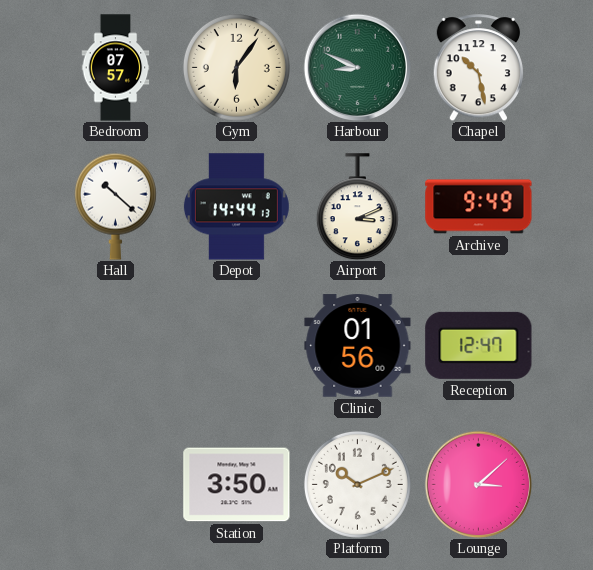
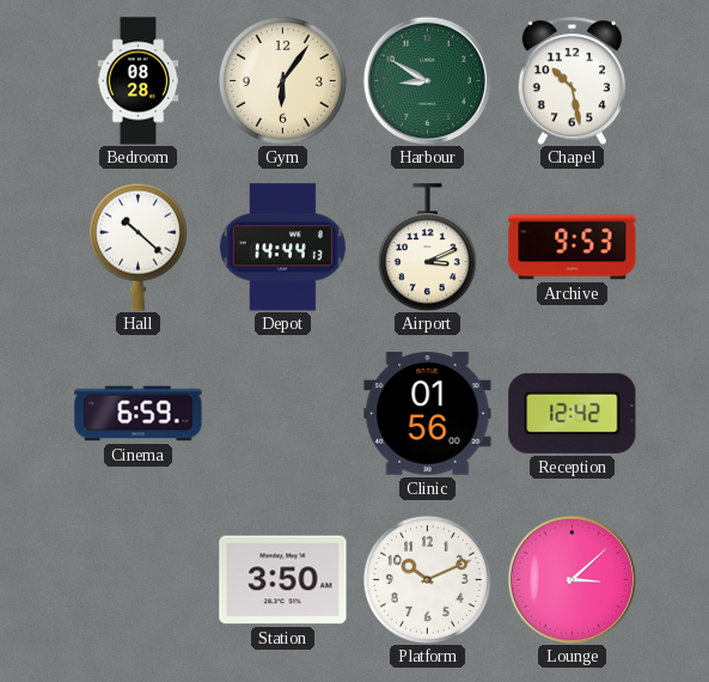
Bedroom: 07:57 -> 08:28 (139, 81)
Harbour: 8:49 -> 8:50 (427, 80)
Archive: 9:49 -> 9:53 (573, 248)
Cinema: none -> 6:59 (139, 414)
Reception: 12:47 -> 12:42 (573, 413)
